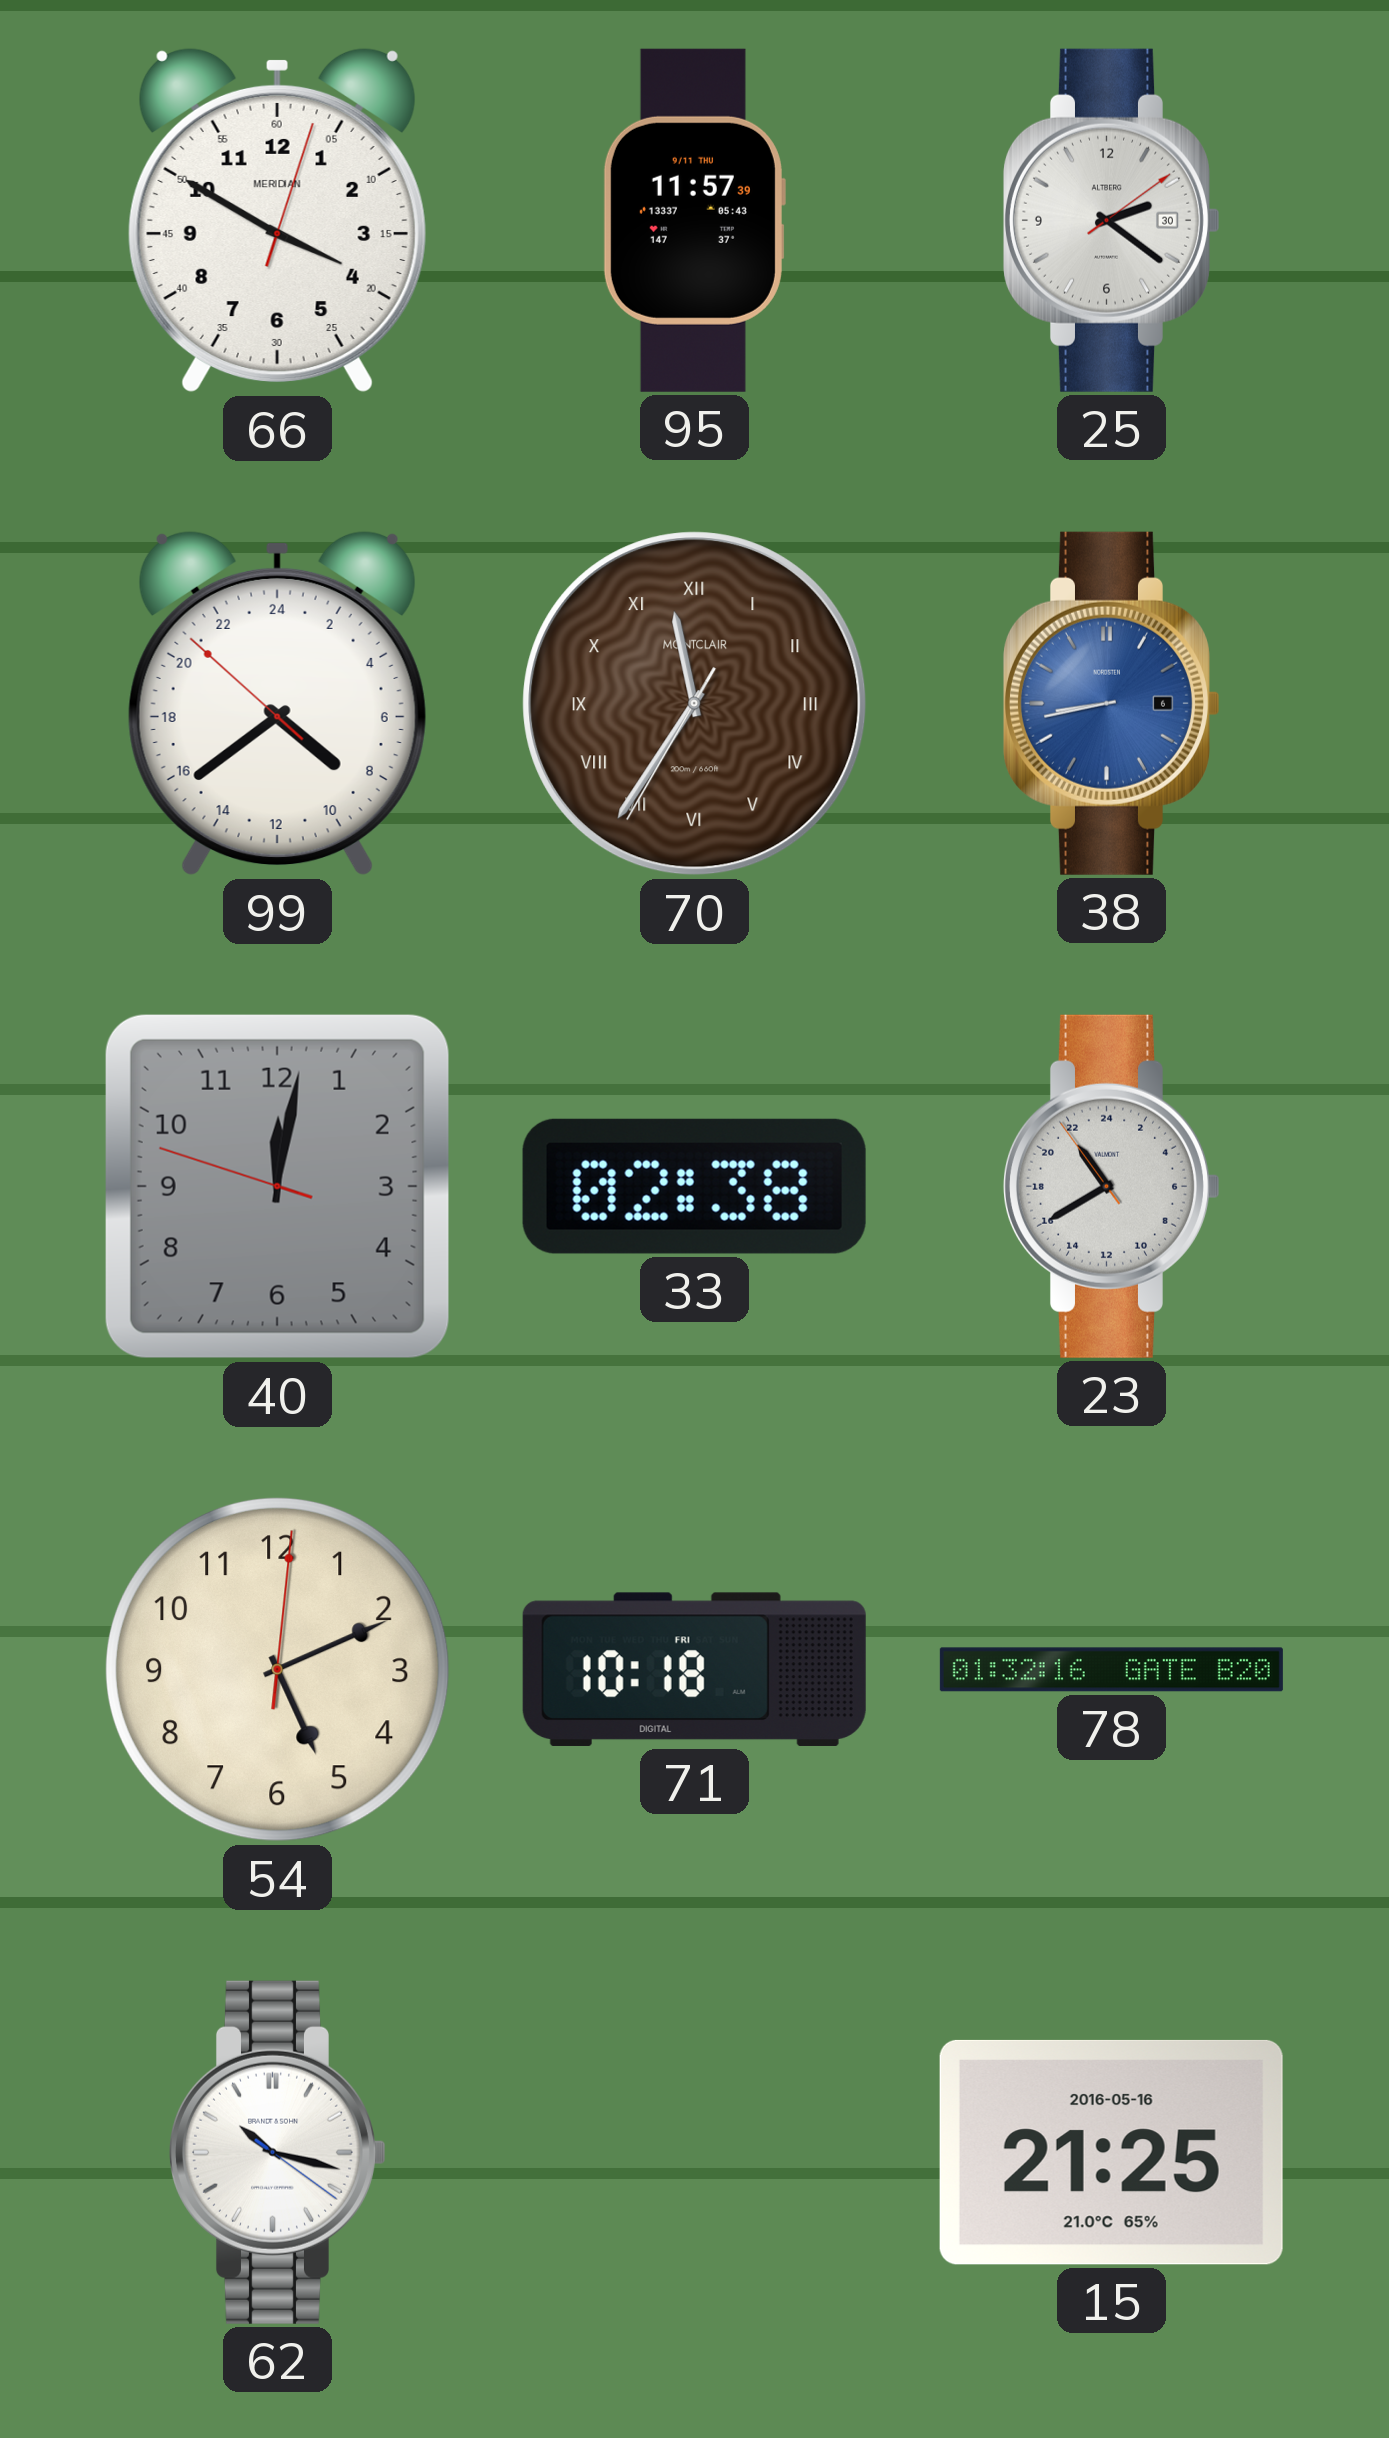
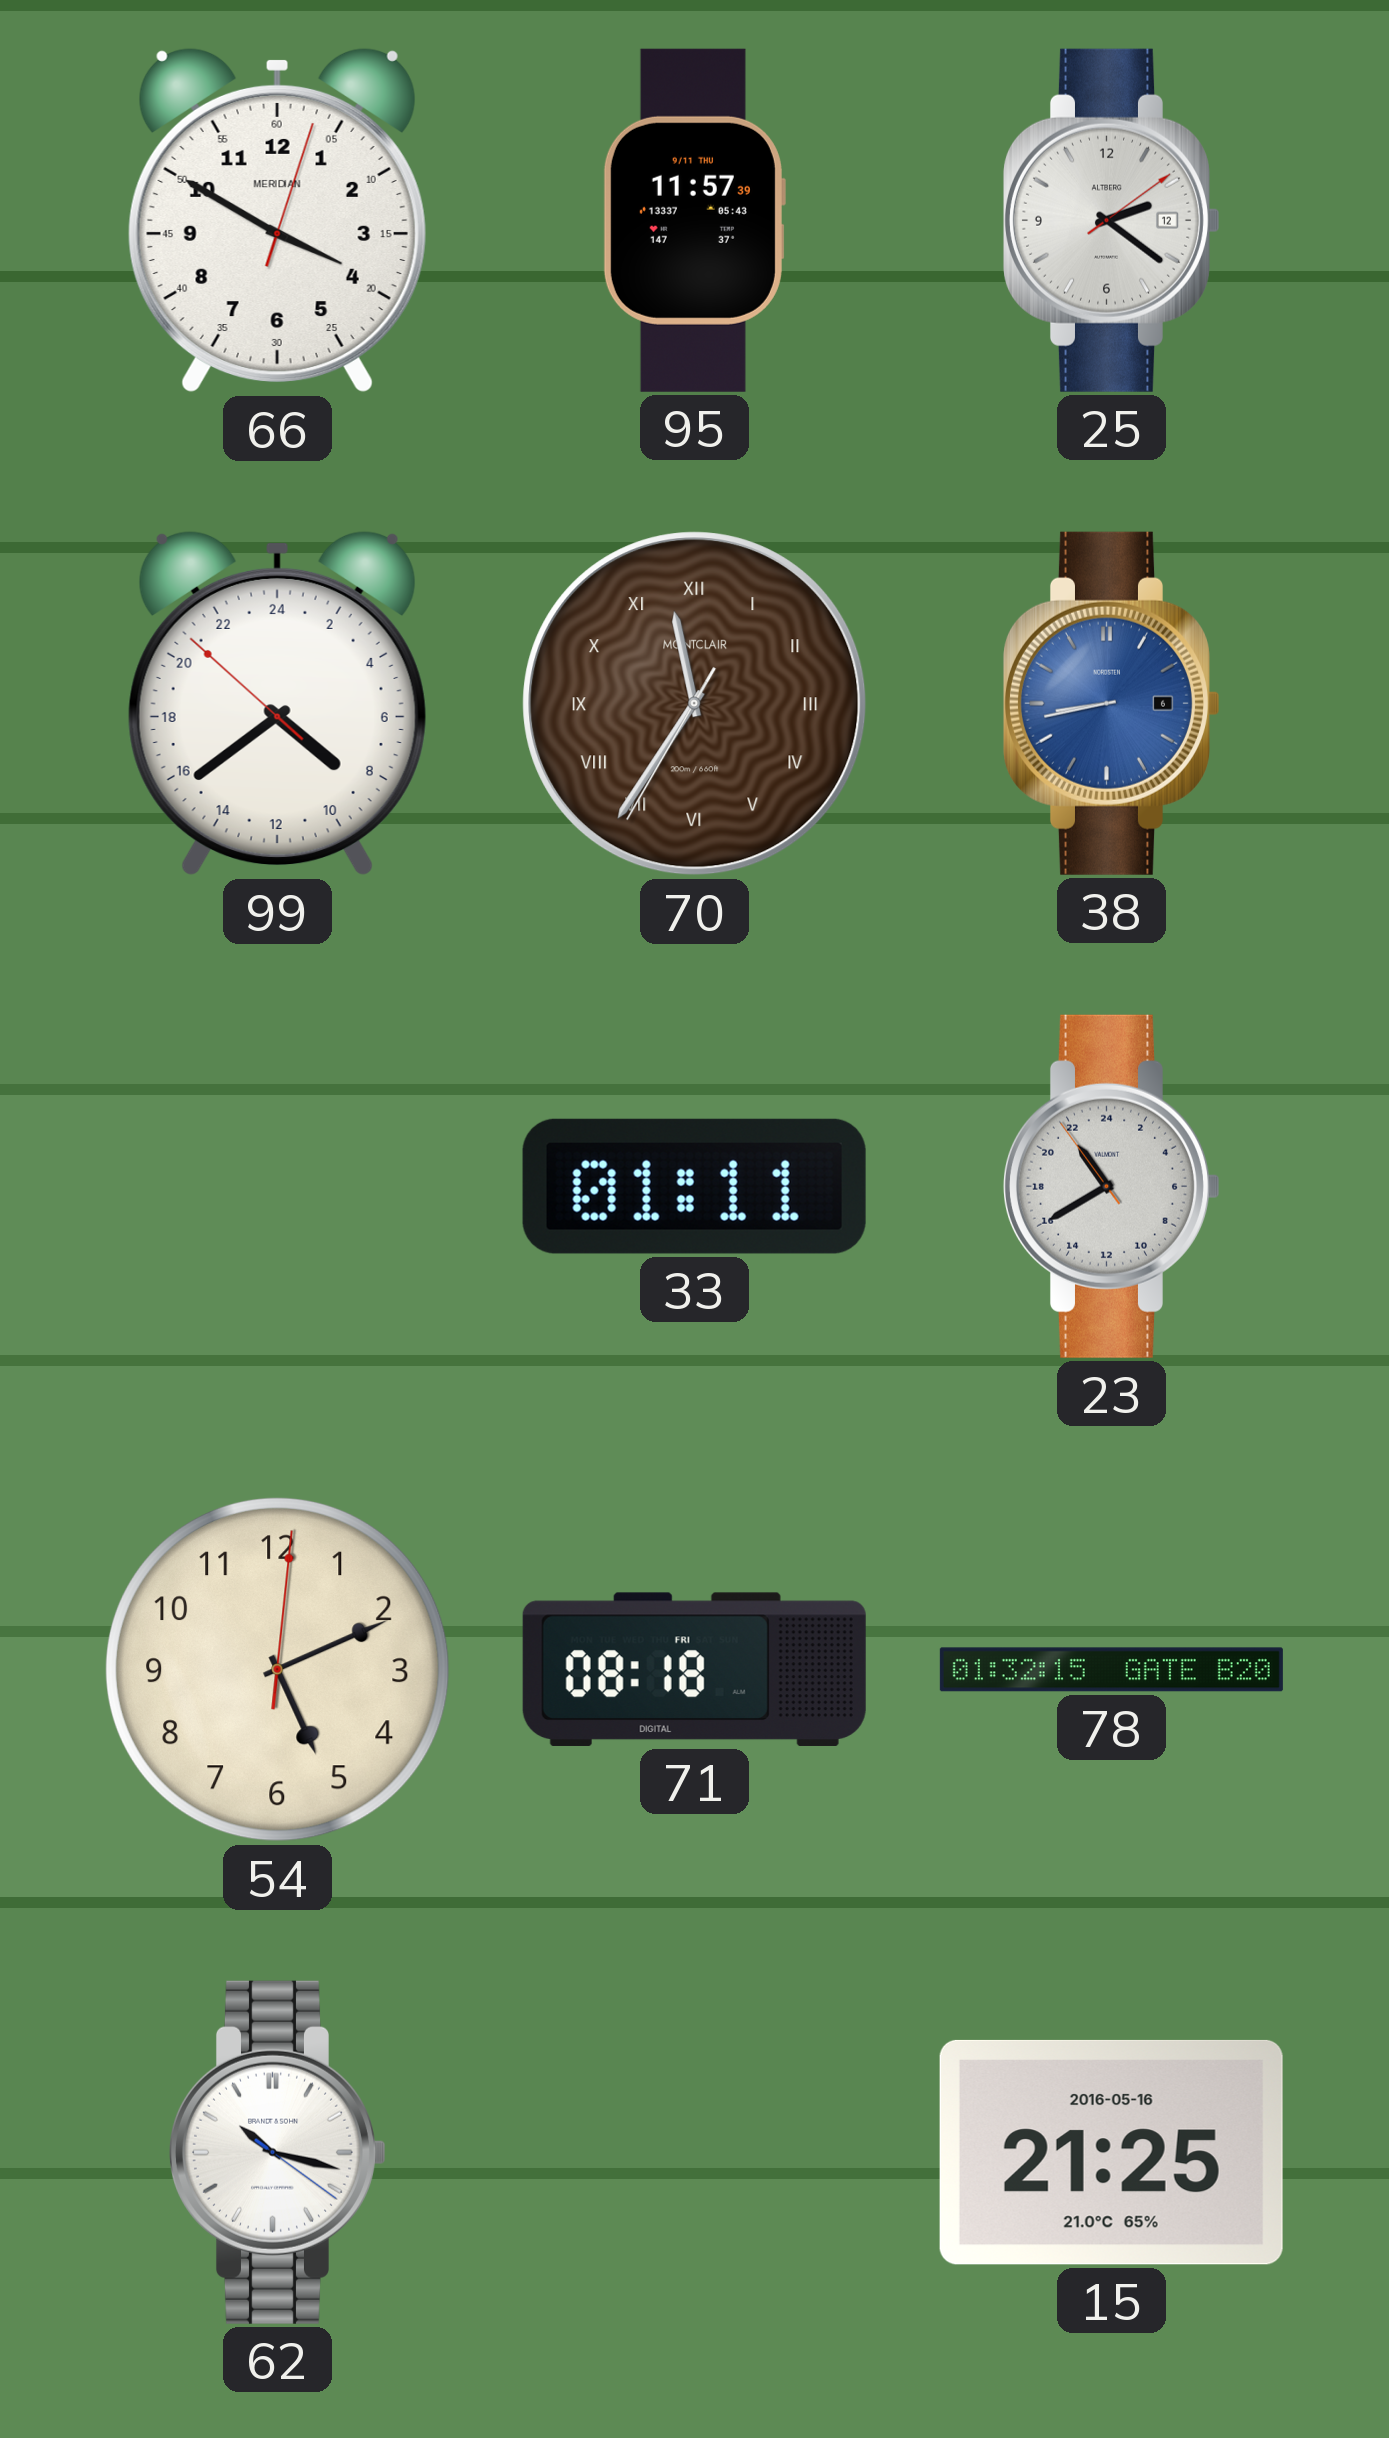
25 date: 30 -> 12 (1111, 220)
40: 12:01 -> none (277, 1186)
33: 02:38 -> 01:11 (694, 1186)
71: 10:18 -> 08:18 (694, 1669)
78: 01:32:16 -> 01:32:15 (1111, 1670)
